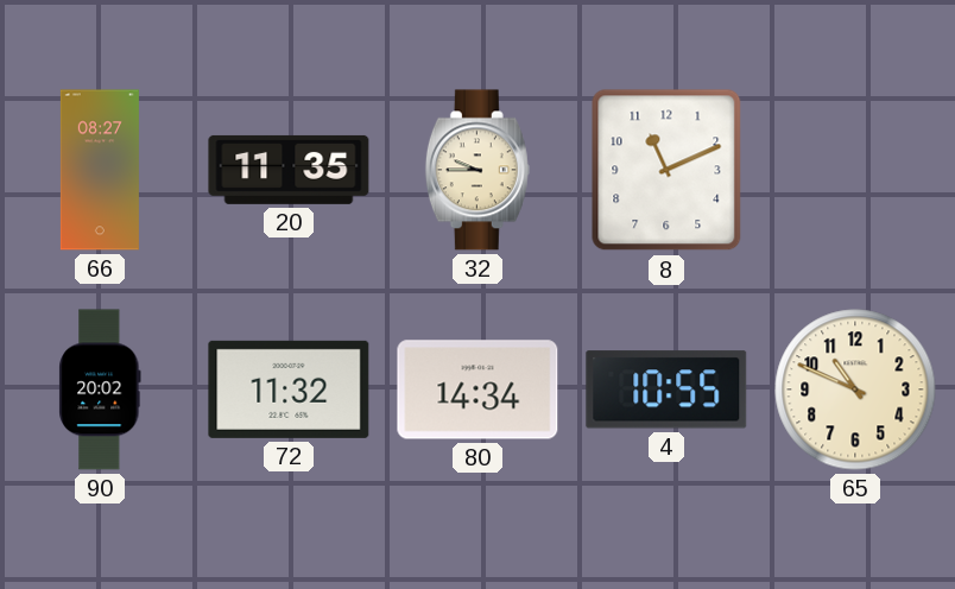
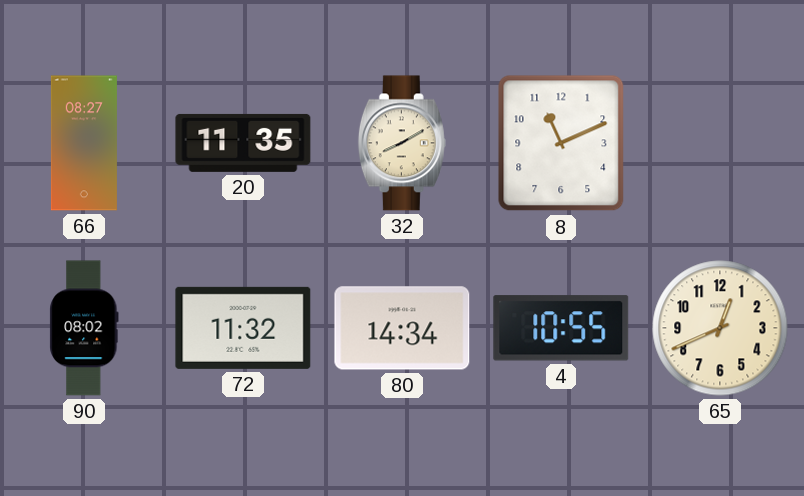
32: 9:45 -> 8:10 (402, 143)
90: 20:02 -> 08:02 (84, 328)
65: 10:49 -> 12:41 (720, 328)
